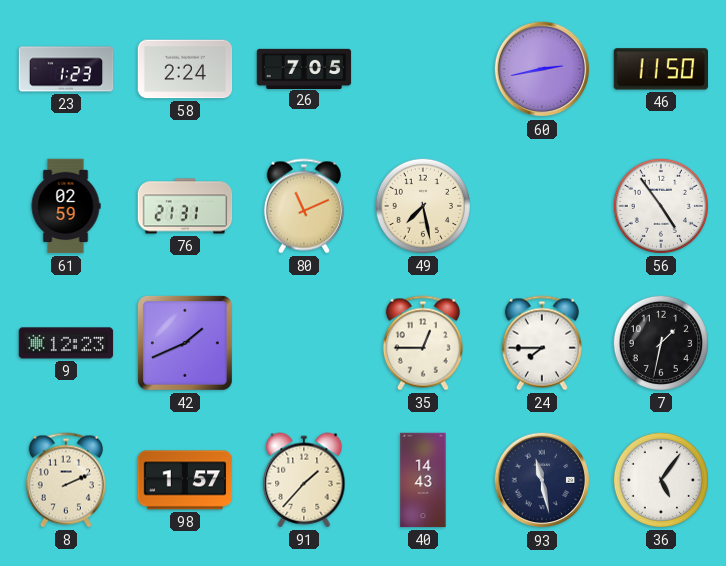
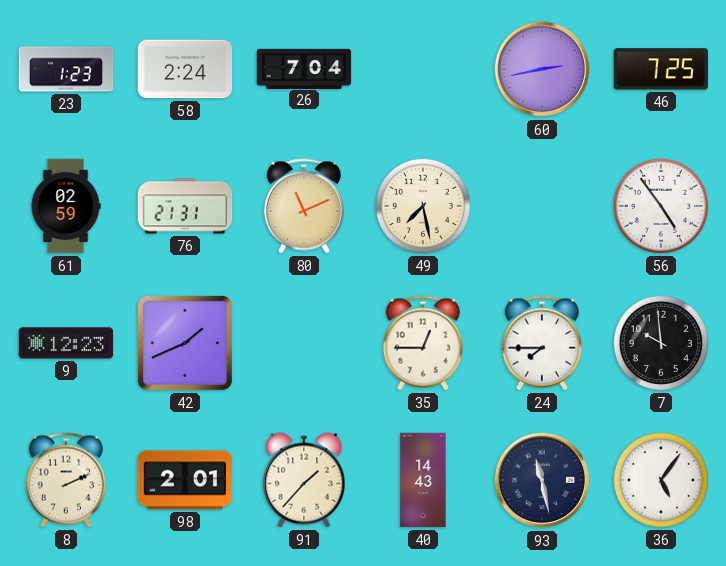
26: 7:05 -> 7:04 (304, 68)
46: 11:50 -> 7:25 (660, 69)
7: 1:32 -> 9:59 (661, 343)
98: 1:57 -> 2:01 (185, 480)
